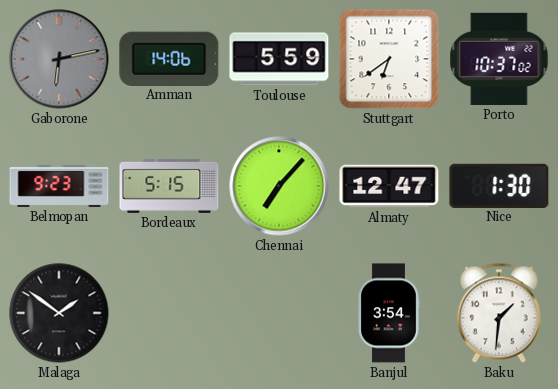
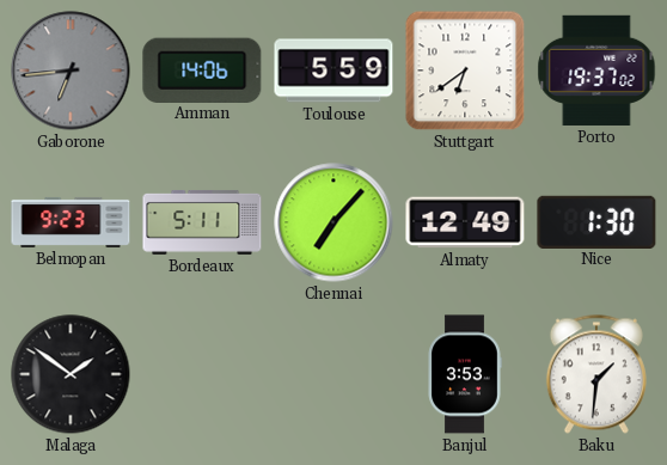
Gaborone: 6:13 -> 6:44 (71, 71)
Porto: 10:37 -> 19:37 (596, 71)
Bordeaux: 5:15 -> 5:11 (202, 222)
Almaty: 12:47 -> 12:49 (465, 222)
Banjul: 3:54 -> 3:53 (465, 374)
